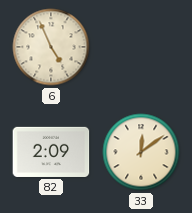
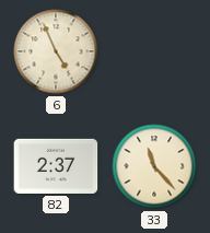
82: 2:09 -> 2:37 (56, 166)
33: 12:09 -> 11:23 (154, 166)
